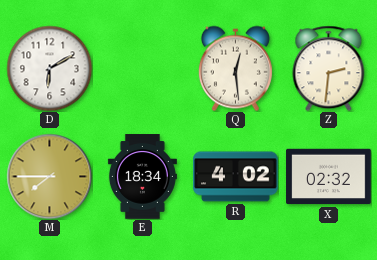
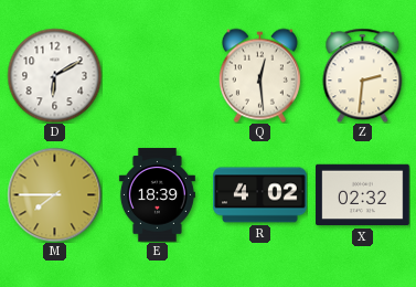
E: 18:34 -> 18:39 (157, 195)
